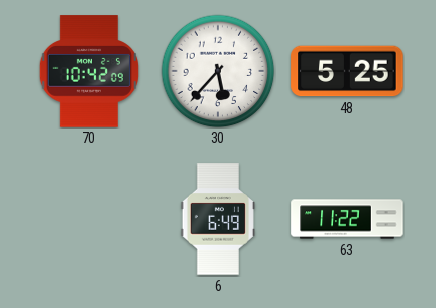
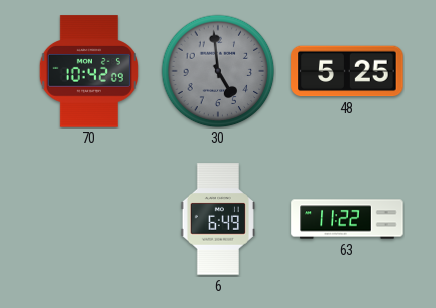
30: 5:37 -> 4:59 (218, 71)
30 dial: white -> grey (218, 71)
